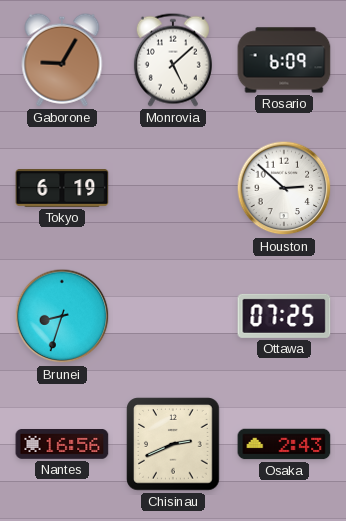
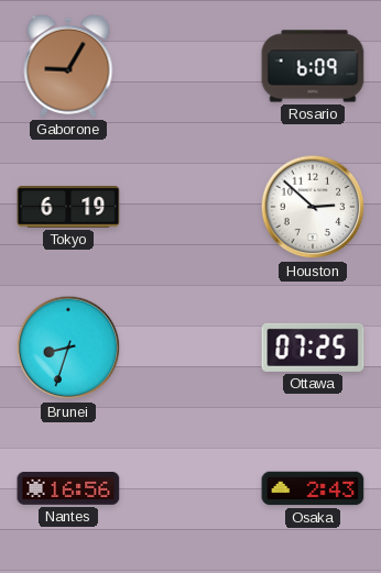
Monrovia: 5:08 -> none (173, 60)
Chisinau: 2:41 -> none (173, 444)
